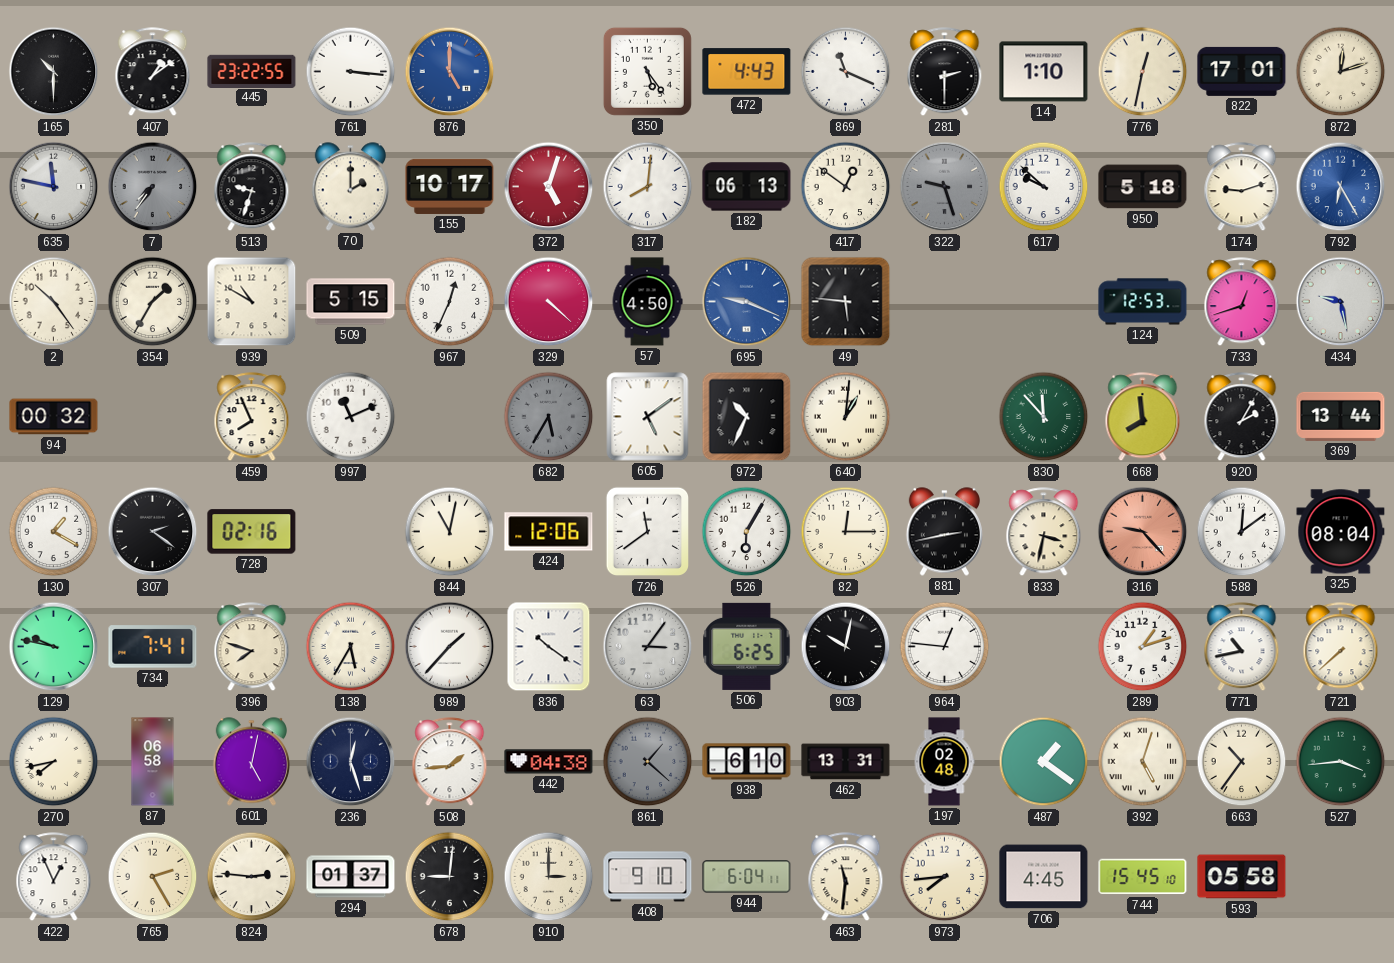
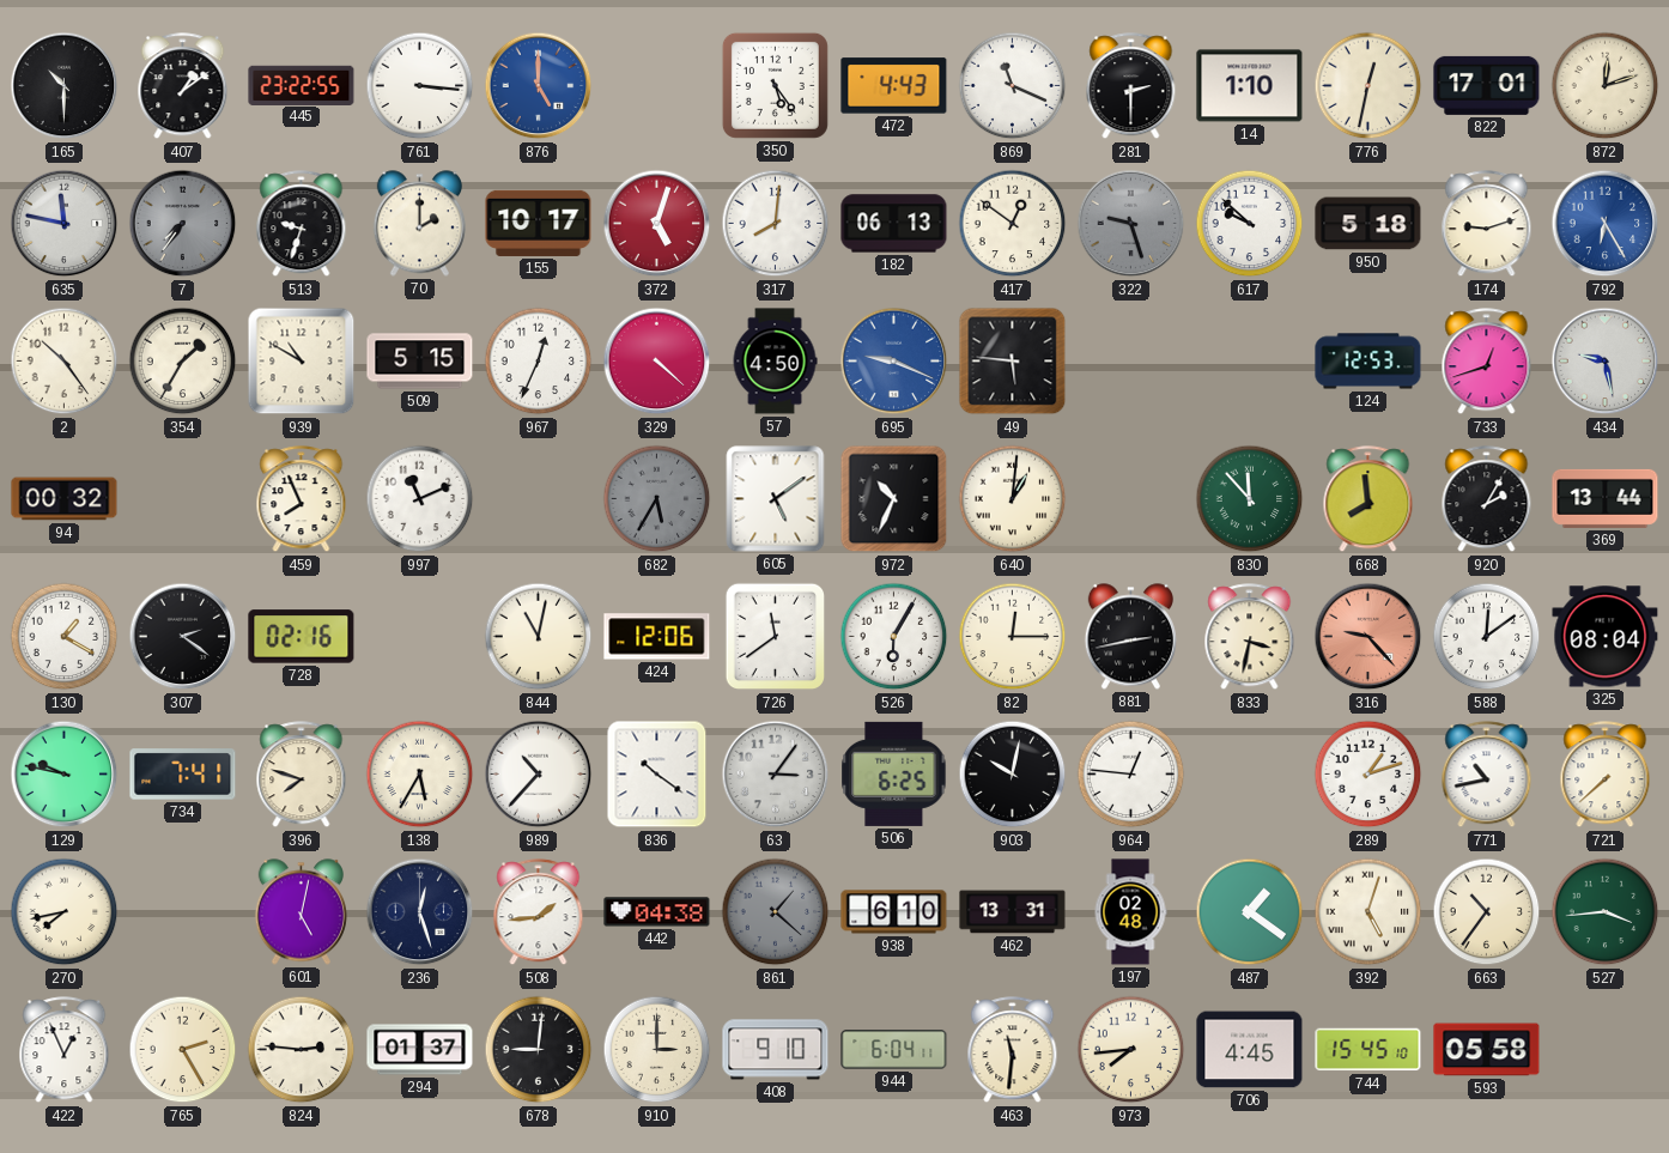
989: 1:37 -> 10:37 (539, 775)
87: 06:58 -> none (153, 762)
